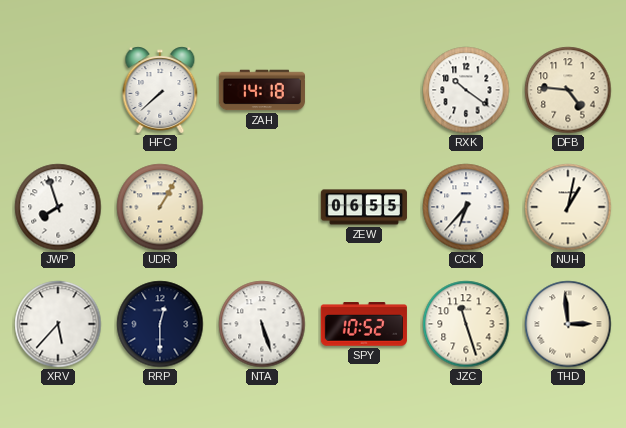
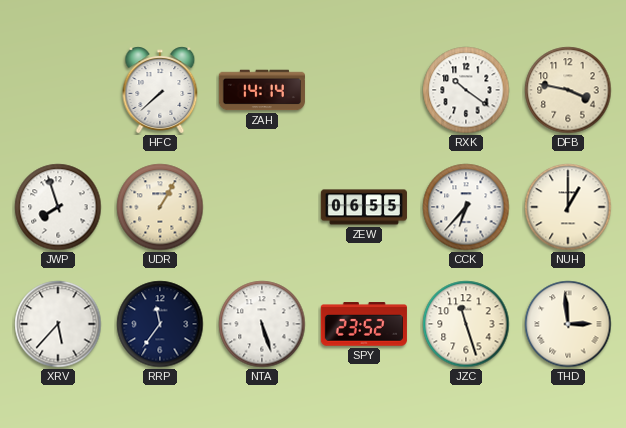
ZAH: 14:18 -> 14:14 (262, 90)
DFB: 4:46 -> 3:47 (568, 90)
NUH: 1:02 -> 1:00 (568, 207)
RRP: 12:30 -> 11:36 (160, 324)
SPY: 10:52 -> 23:52 (364, 324)
